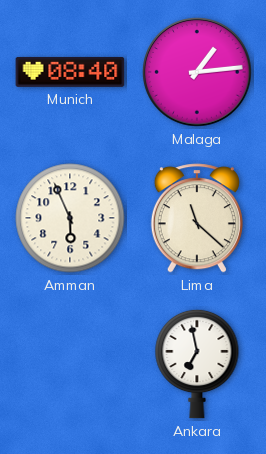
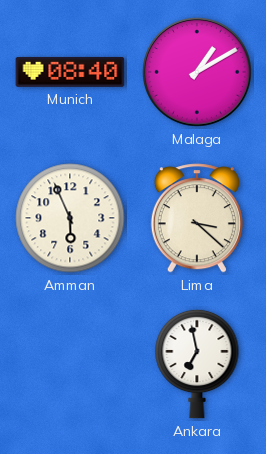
Malaga: 1:14 -> 1:10 (197, 72)
Lima: 11:22 -> 3:22 (197, 218)
